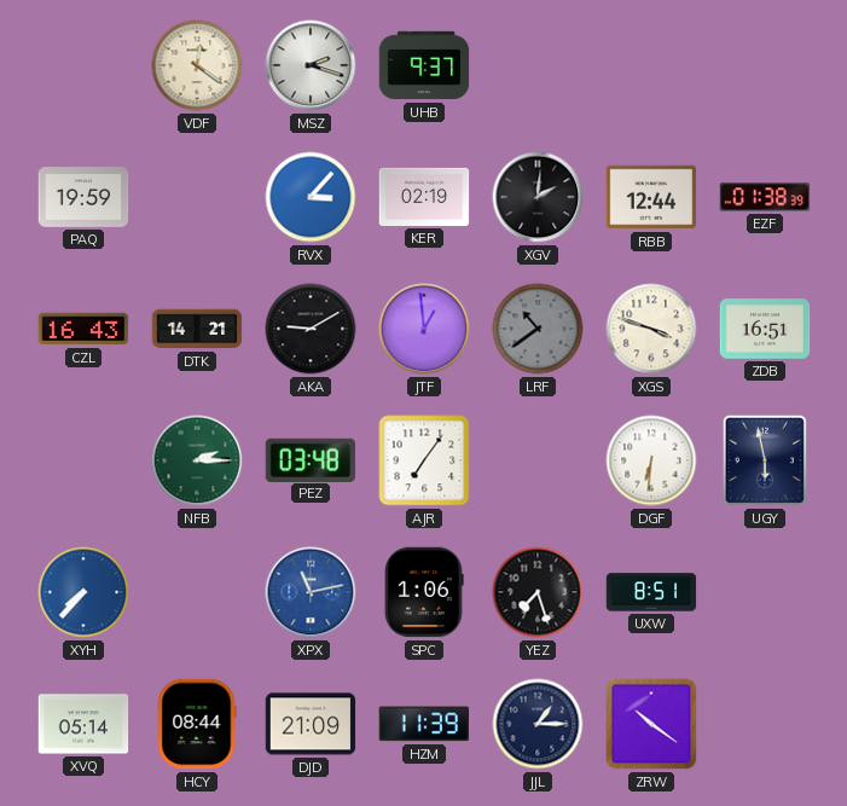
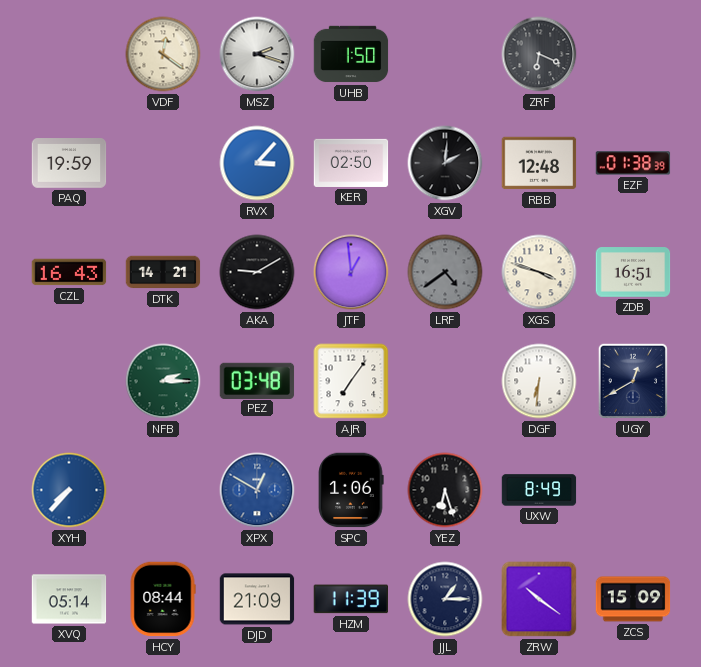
UHB: 9:37 -> 1:50 (351, 54)
ZRF: none -> 6:19 (539, 54)
KER: 02:19 -> 02:50 (351, 163)
RBB: 12:44 -> 12:48 (539, 163)
LRF: 10:39 -> 4:39 (445, 272)
UGY: 5:58 -> 12:40 (633, 381)
XPX: 11:13 -> 12:50 (257, 490)
YEZ: 7:27 -> 6:27 (445, 490)
UXW: 8:51 -> 8:49 (539, 490)
ZCS: none -> 15:09 (633, 599)
